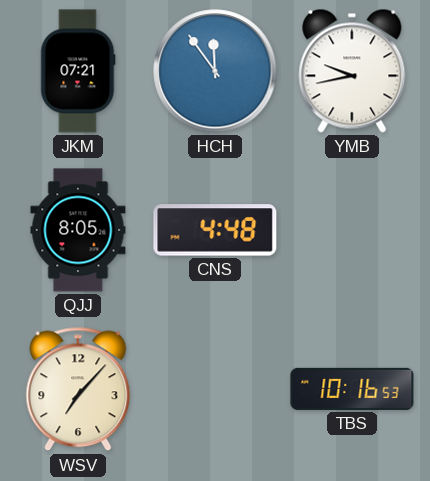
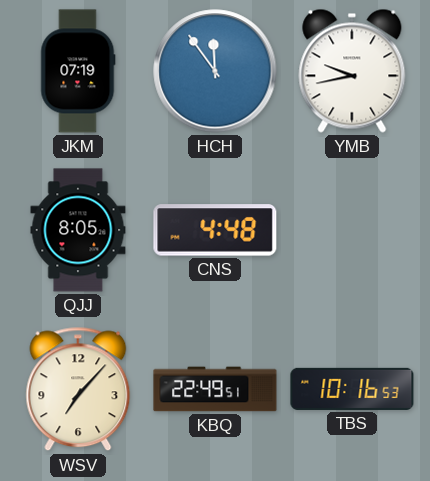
JKM: 07:21 -> 07:19 (78, 71)
KBQ: none -> 22:49 (215, 389)
